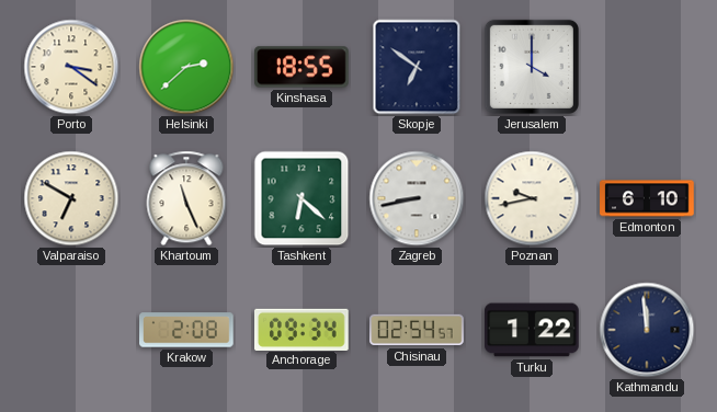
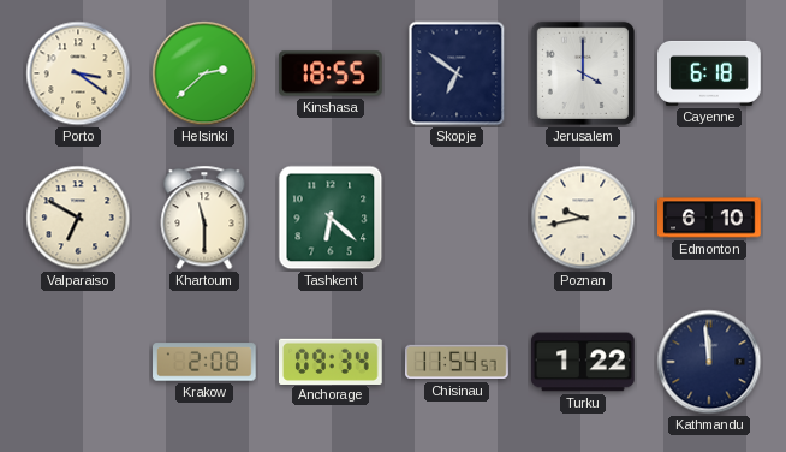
Cayenne: none -> 6:18 (709, 73)
Khartoum: 11:26 -> 11:30 (204, 218)
Zagreb: 8:43 -> none (417, 198)
Chisinau: 02:54 -> 11:54 (457, 362)
